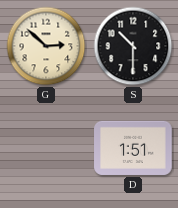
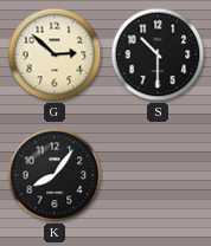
K: none -> 8:06 (55, 175)
D: 1:51 -> none (133, 148)
